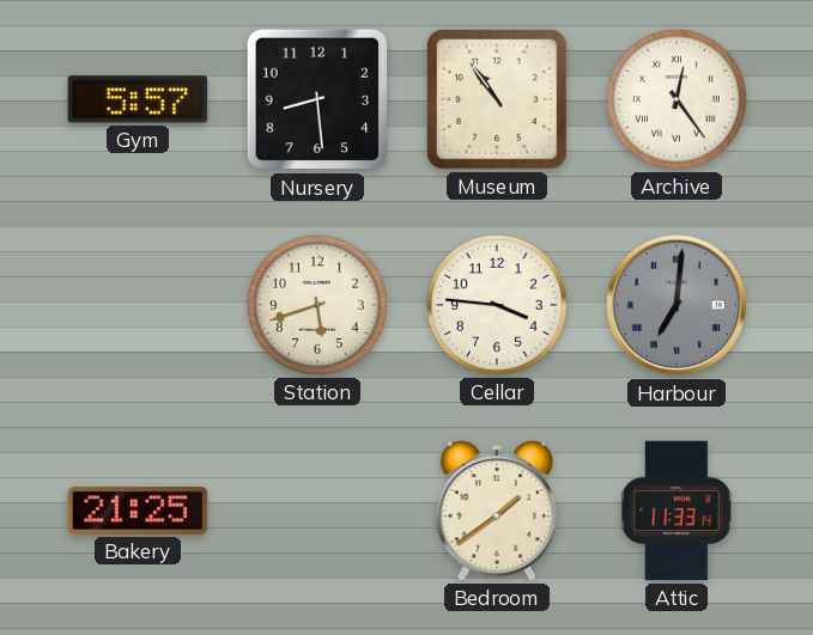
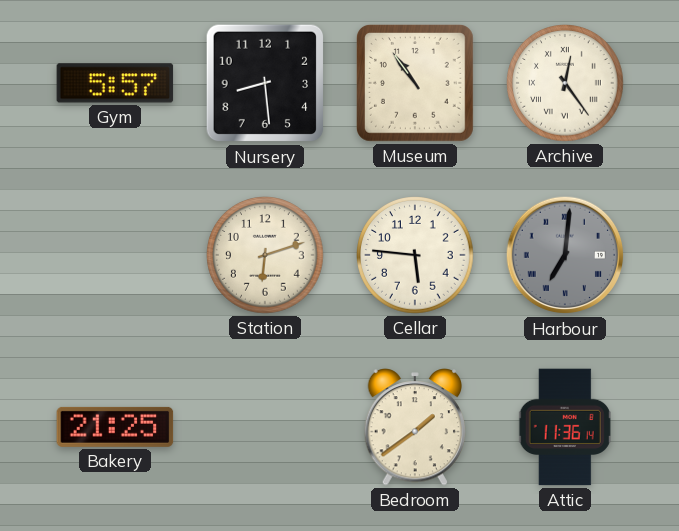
Station: 5:42 -> 6:12 (265, 255)
Cellar: 3:46 -> 5:46 (415, 255)
Attic: 11:33 -> 11:36 (565, 427)
